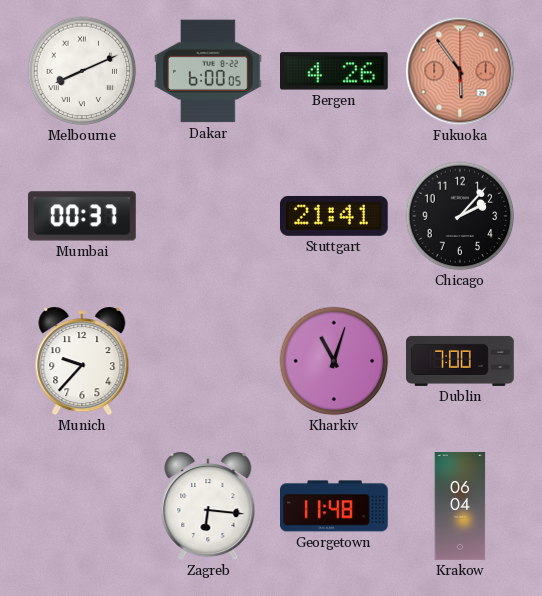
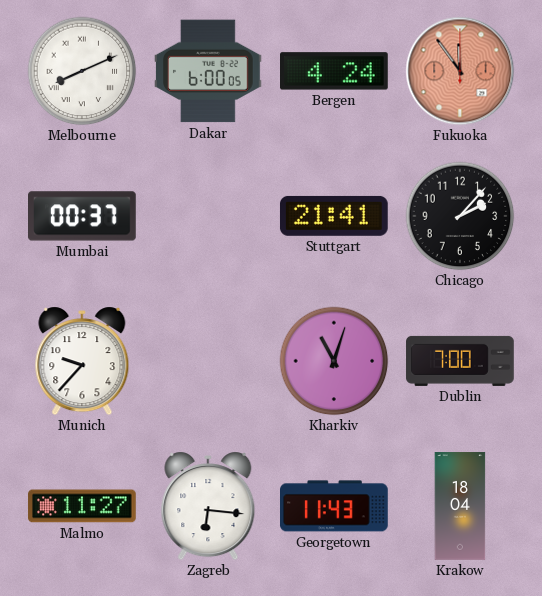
Bergen: 4:26 -> 4:24 (335, 71)
Fukuoka: 5:54 -> 11:54 (460, 71)
Malmo: none -> 11:27 (82, 506)
Georgetown: 11:48 -> 11:43 (335, 506)
Krakow: 06:04 -> 18:04 (460, 506)
